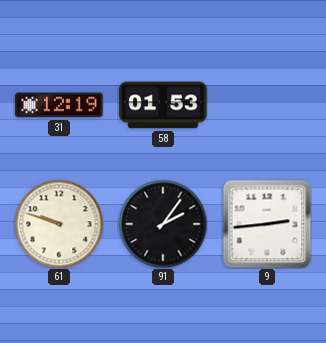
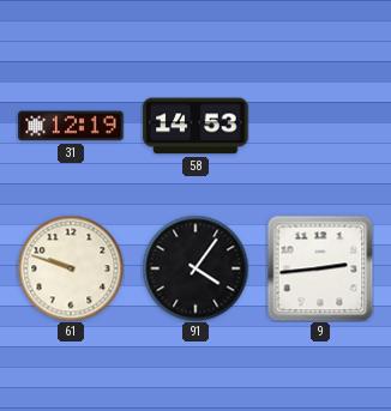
58: 01:53 -> 14:53 (195, 126)
91: 2:06 -> 4:06 (195, 268)
